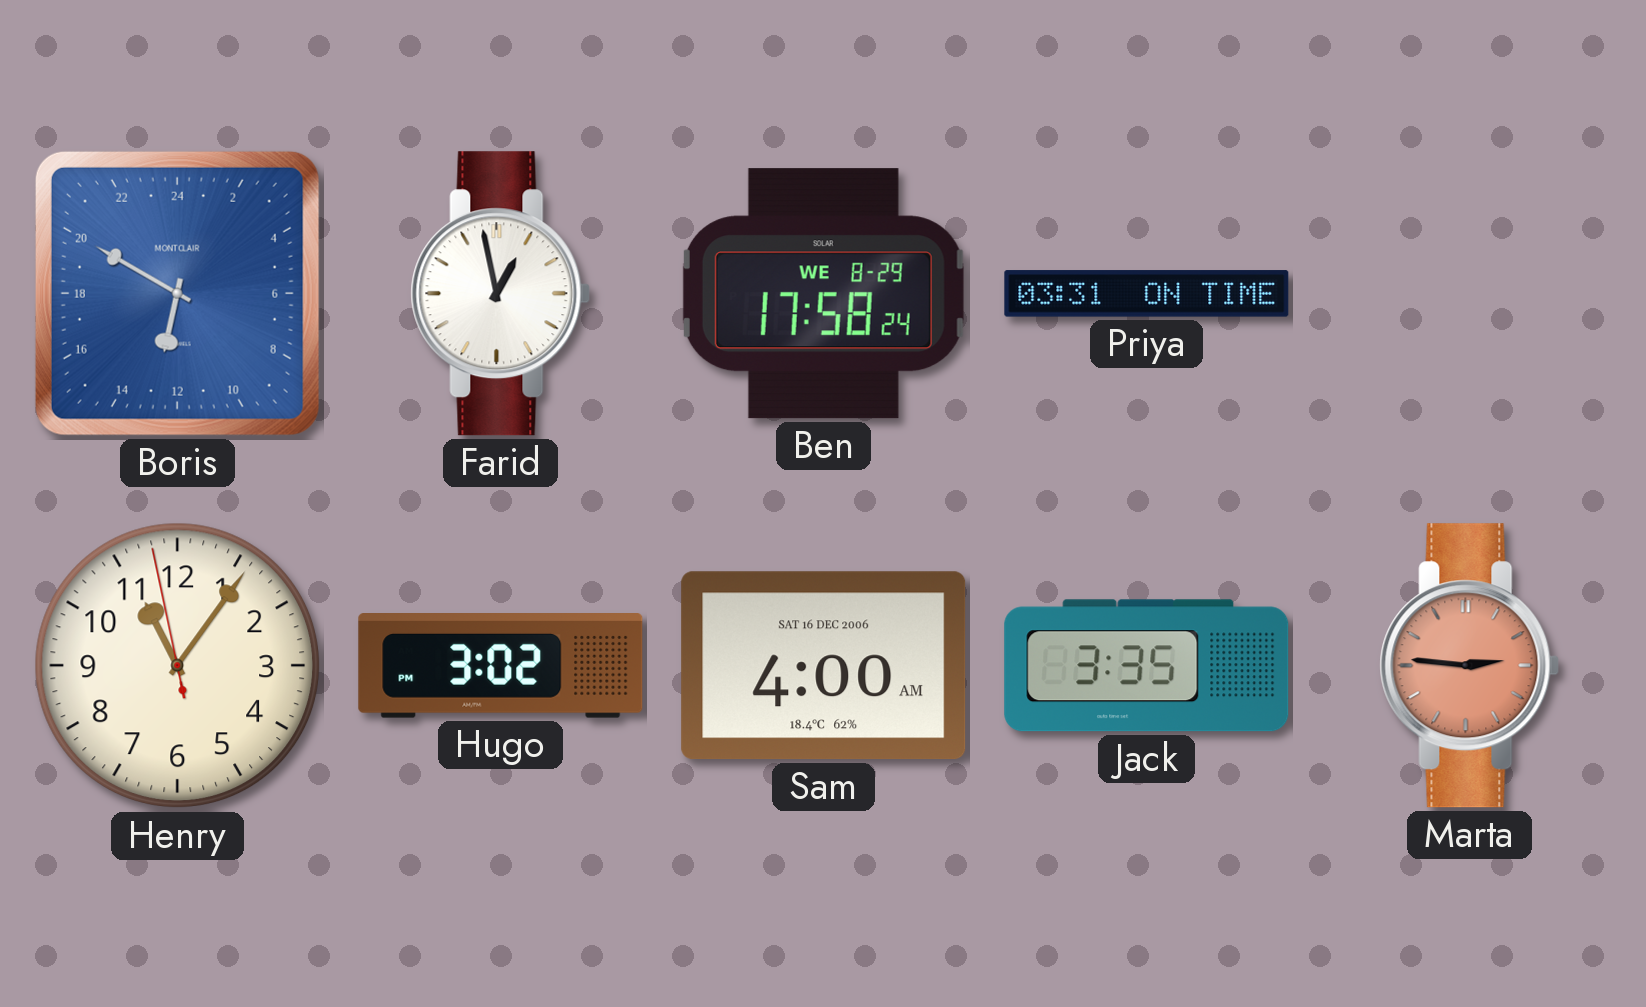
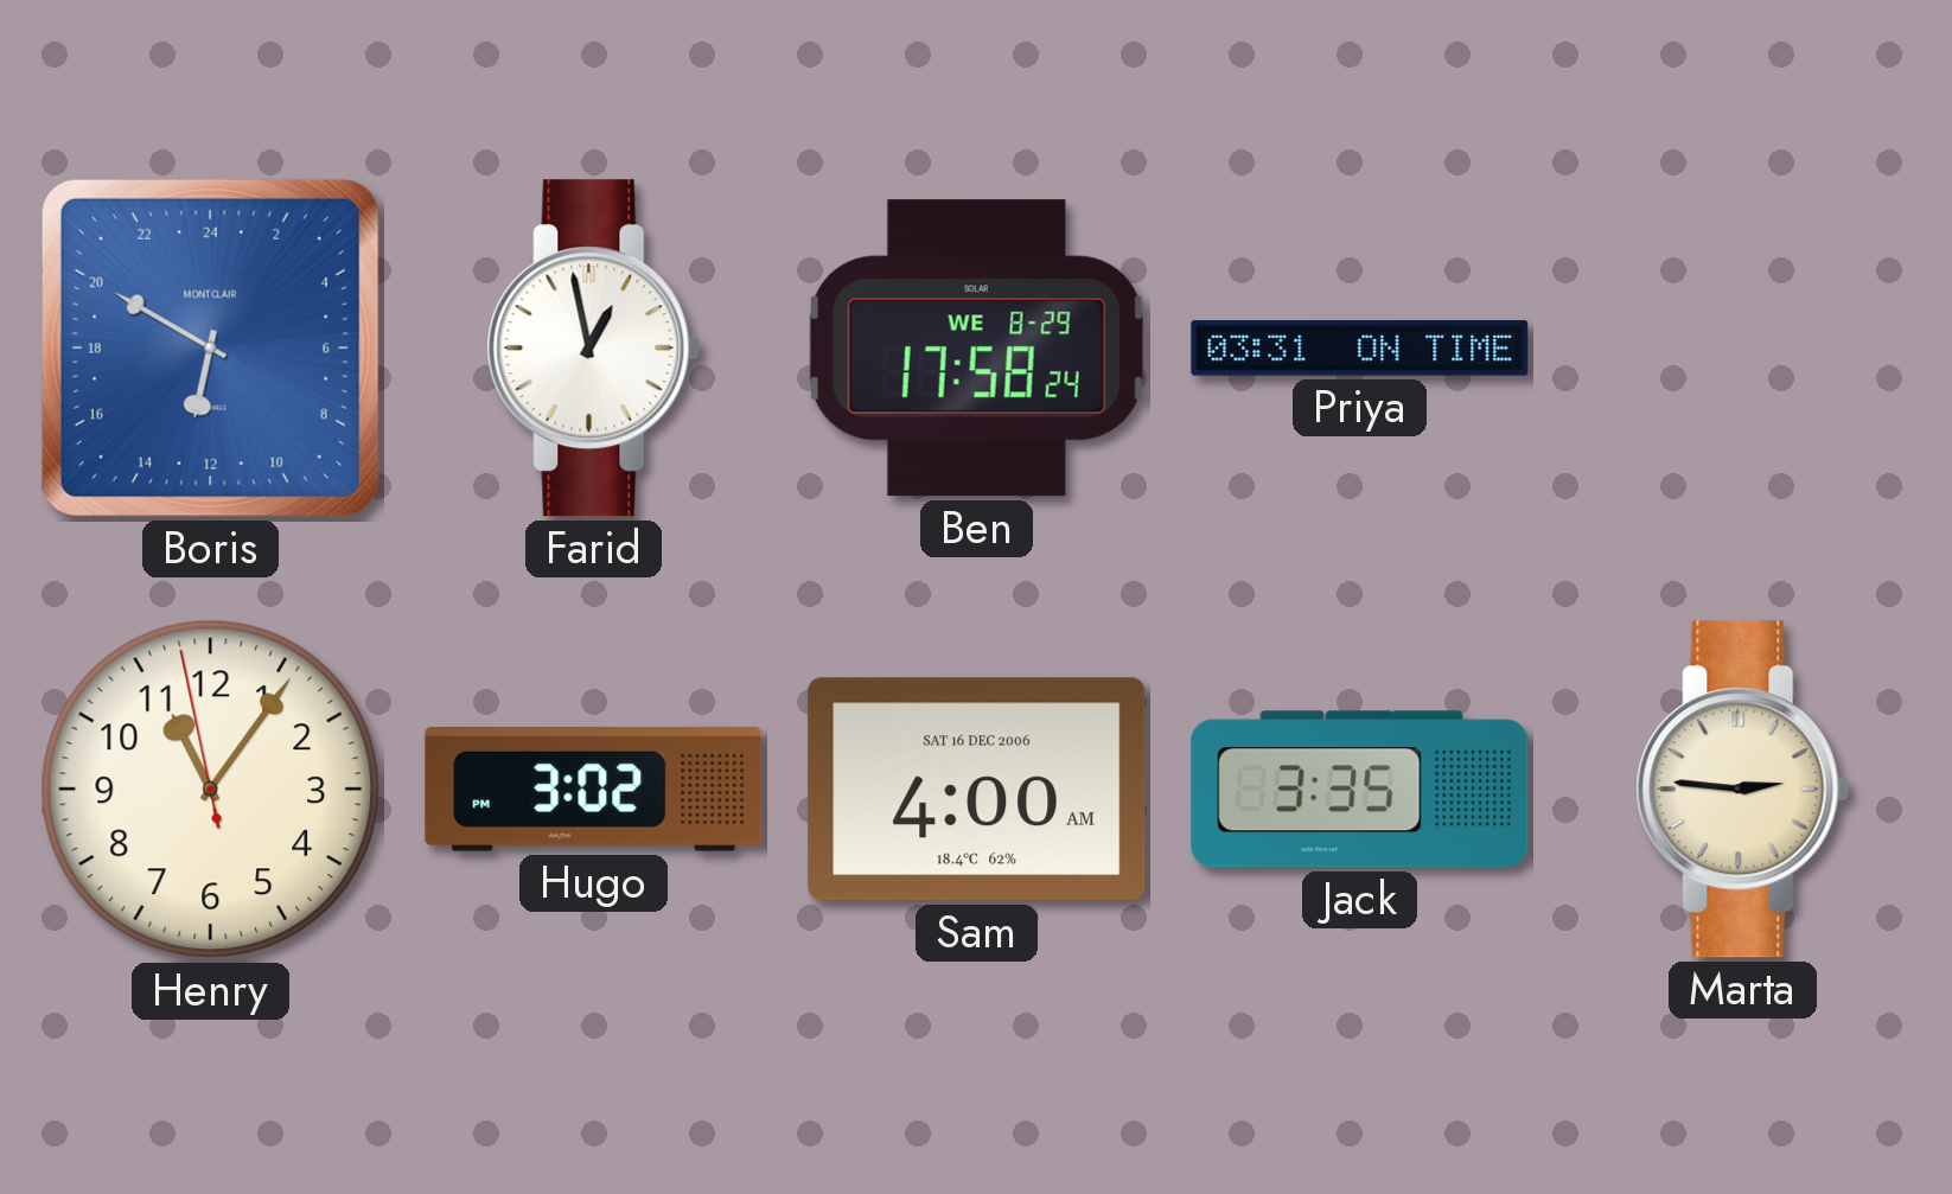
Marta dial: salmon -> cream (1743, 790)
